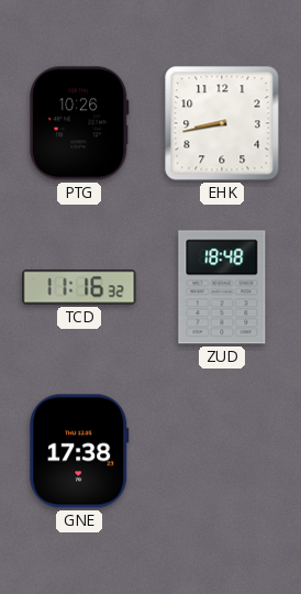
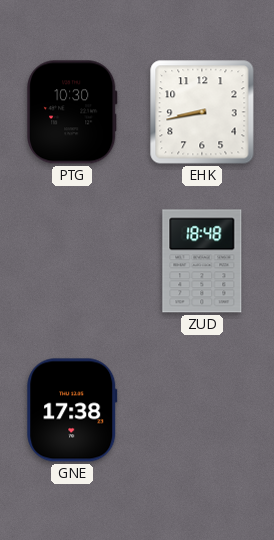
PTG: 10:26 -> 10:30 (73, 112)
TCD: 11:16 -> none (79, 287)
